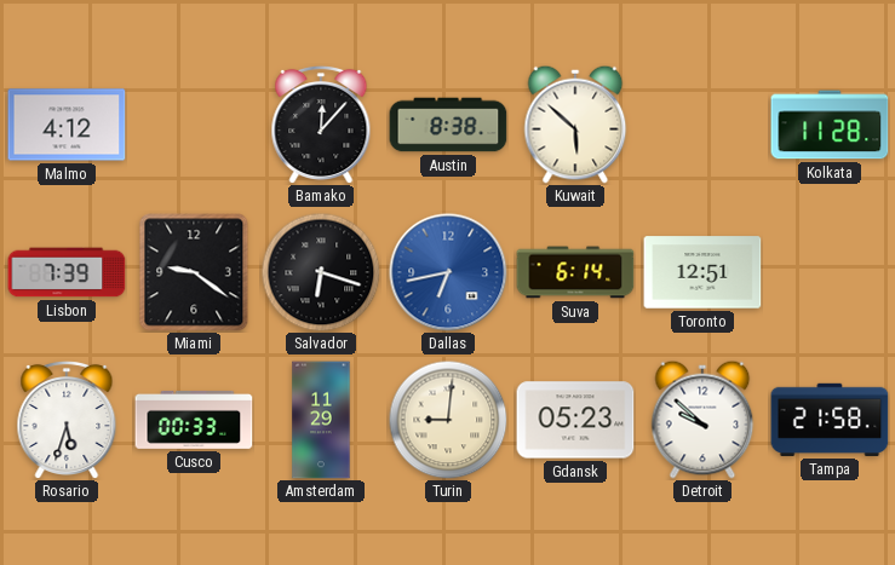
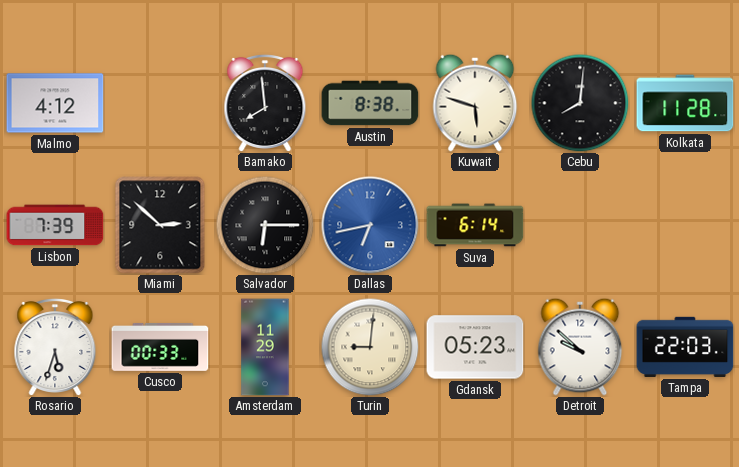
Bamako: 12:07 -> 7:59 (265, 102)
Kuwait: 5:52 -> 5:48 (475, 103)
Cebu: none -> 8:01 (580, 103)
Miami: 9:21 -> 2:52 (160, 225)
Salvador: 6:18 -> 6:15 (265, 225)
Toronto: 12:51 -> none (702, 272)
Tampa: 21:58 -> 22:03 (685, 347)
